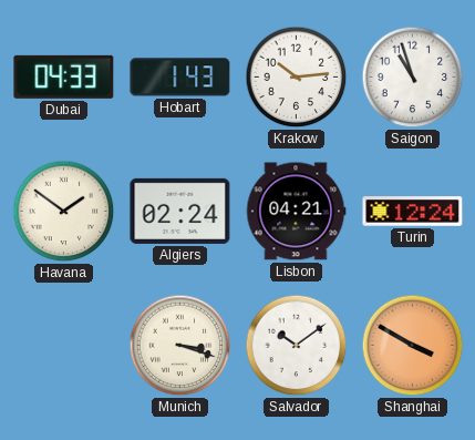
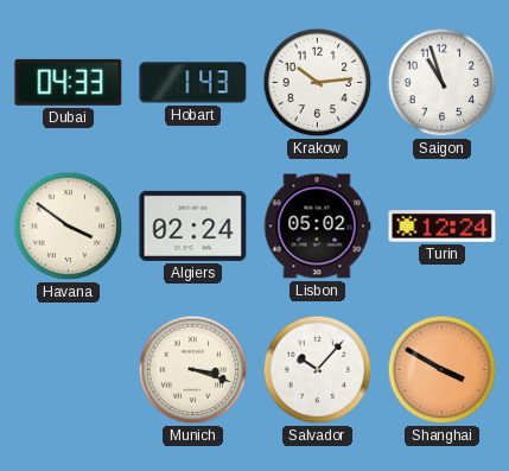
Havana: 1:51 -> 3:51 (69, 227)
Lisbon: 04:21 -> 05:02 (317, 227)
Salvador: 10:09 -> 10:07 (318, 370)
